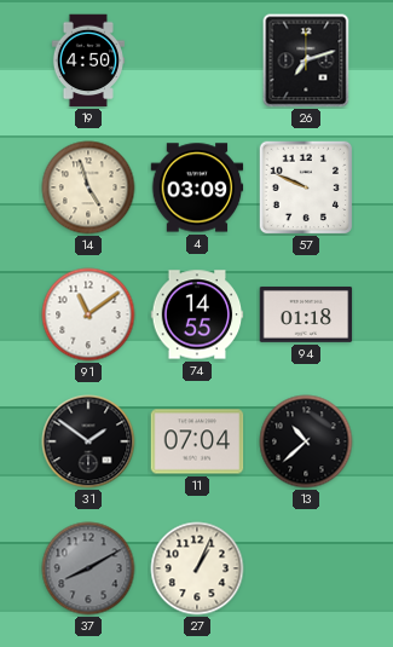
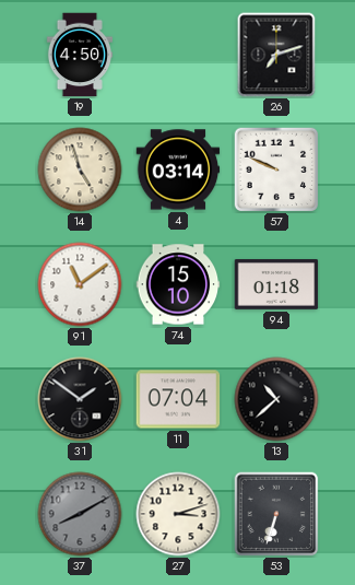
4: 03:09 -> 03:14 (178, 169)
74: 14:55 -> 15:10 (178, 284)
27: 1:04 -> 3:12 (178, 514)
53: none -> 6:33 (276, 514)
